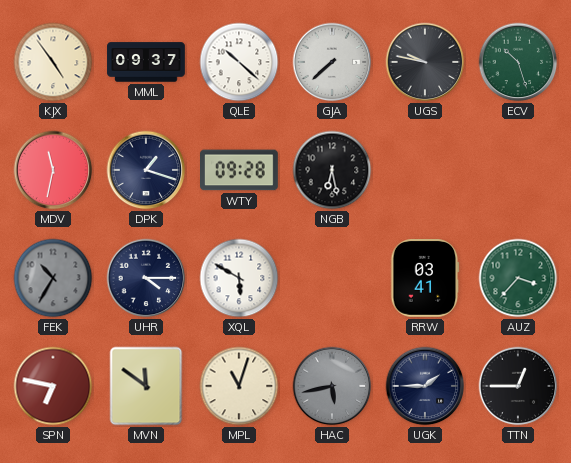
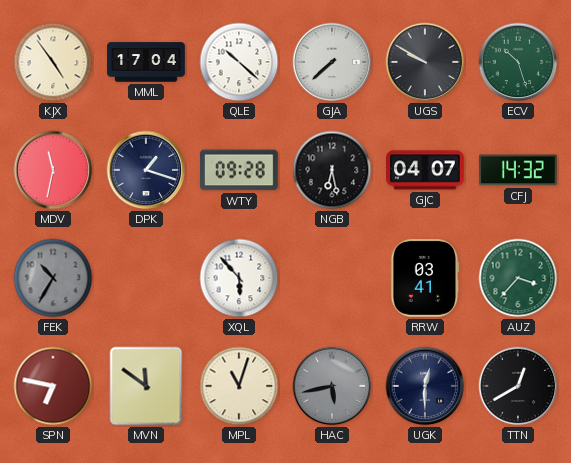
MML: 09:37 -> 17:04 (146, 62)
UGS: 9:47 -> 9:50 (425, 62)
GJC: none -> 04:07 (426, 170)
CFJ: none -> 14:32 (518, 170)
UHR: 4:15 -> none (146, 278)
XQL: 5:50 -> 5:53 (239, 278)
UGK: 1:45 -> 12:30 (425, 386)
TTN: 12:45 -> 12:40 (518, 386)
